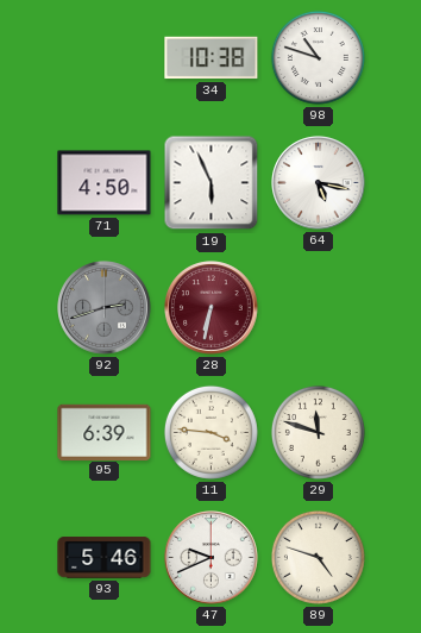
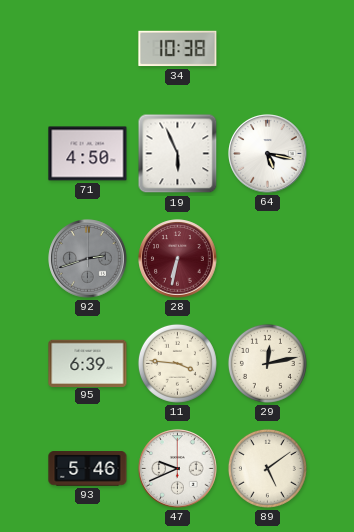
98: 10:48 -> none (318, 57)
29: 11:48 -> 12:13 (267, 363)
89: 4:48 -> 5:09 (267, 468)
